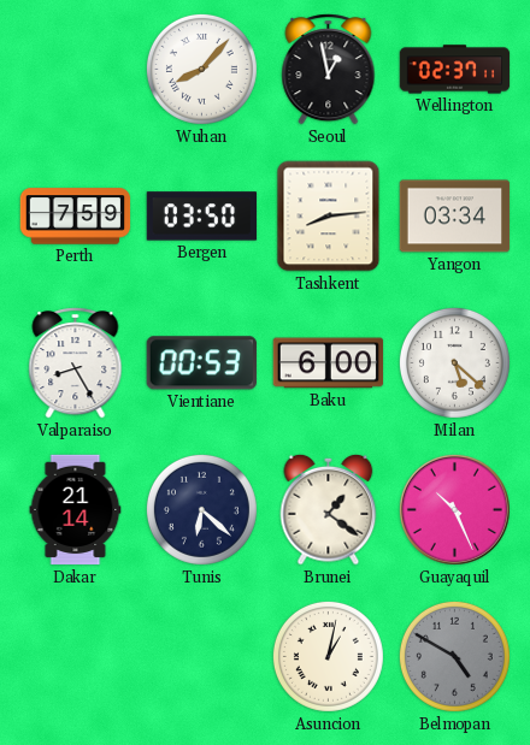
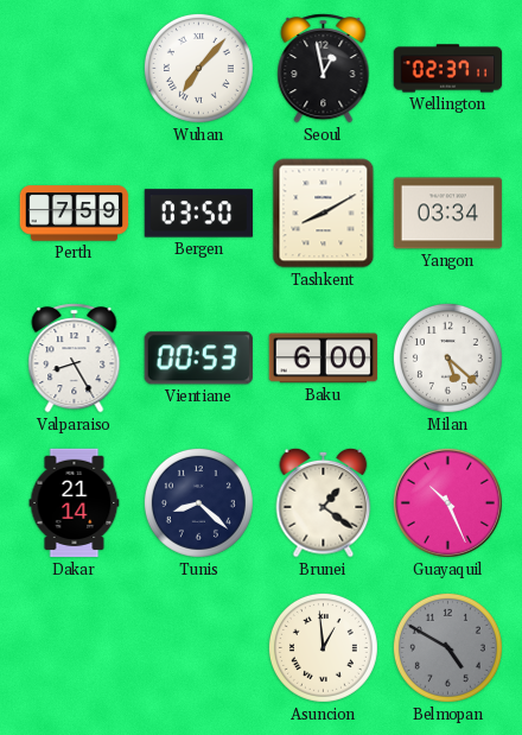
Wuhan: 8:07 -> 7:07 (198, 68)
Tashkent: 8:14 -> 8:10 (324, 214)
Tunis: 6:22 -> 8:22 (198, 502)
Asuncion: 1:02 -> 12:59 (323, 647)
